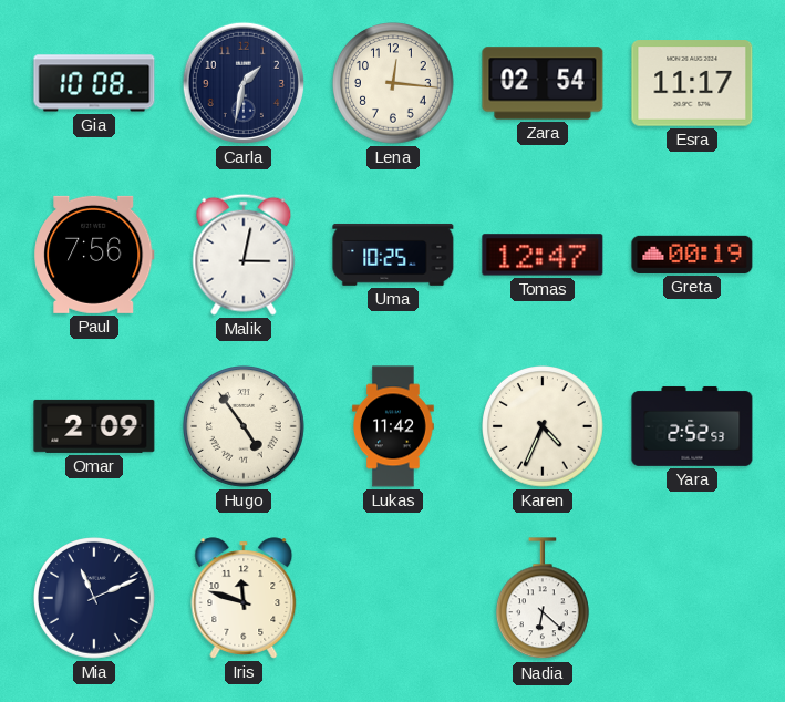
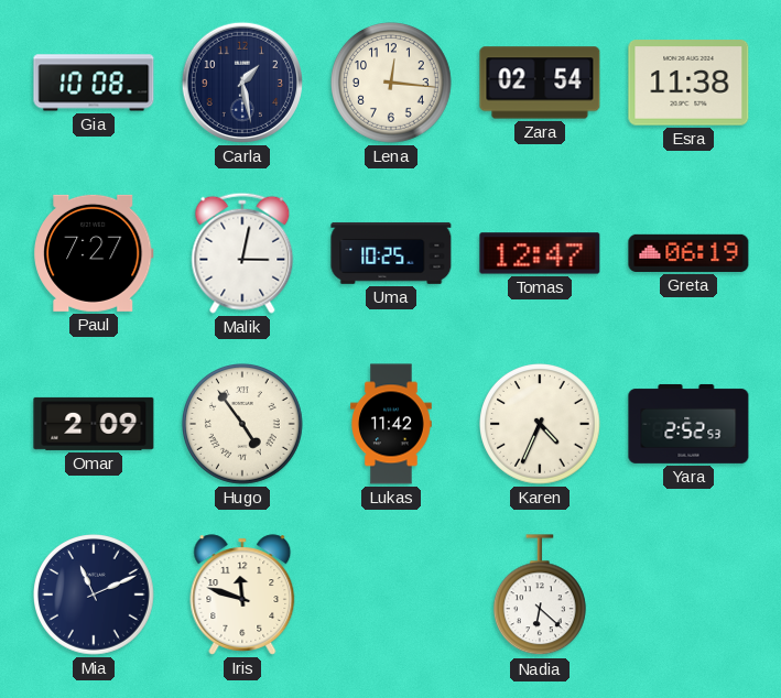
Carla: 1:32 -> 1:28 (242, 83)
Esra: 11:17 -> 11:38 (688, 83)
Paul: 7:56 -> 7:27 (95, 253)
Greta: 00:19 -> 06:19 (688, 253)
